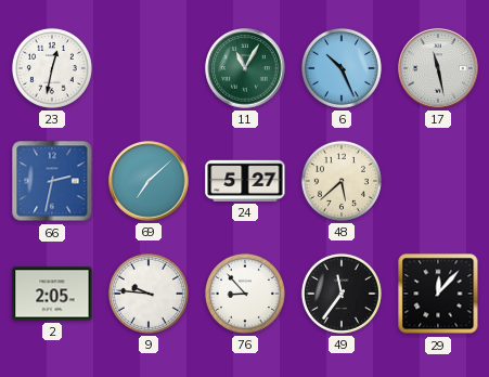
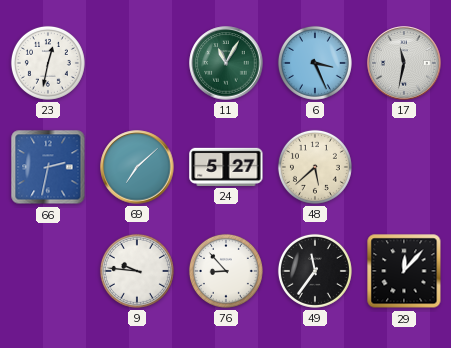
6: 10:26 -> 3:26 (315, 63)
17: 11:28 -> 11:32 (404, 63)
2: 2:05 -> none (52, 294)
